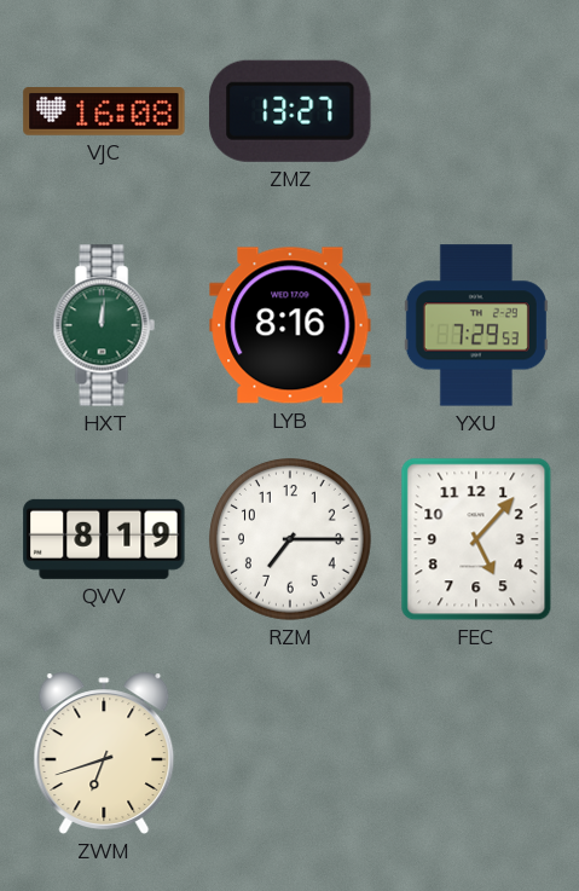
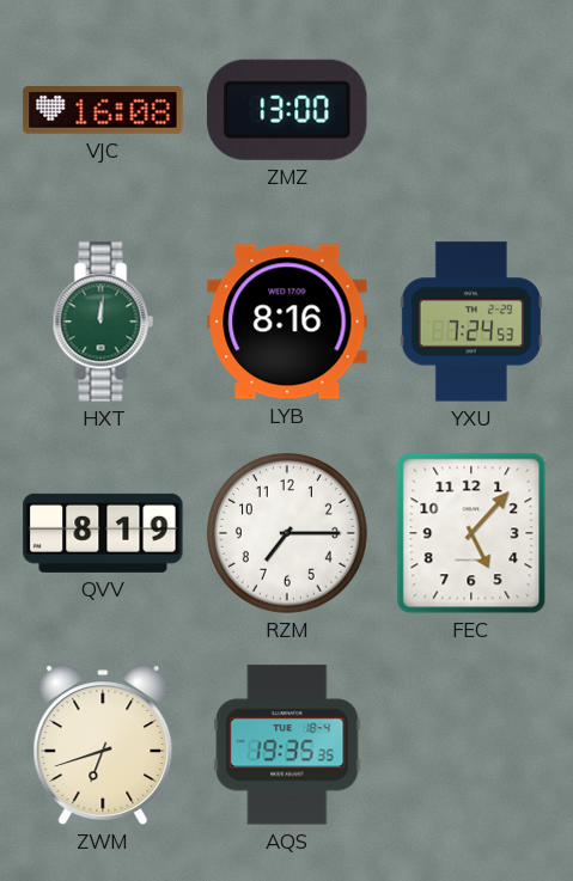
ZMZ: 13:27 -> 13:00 (287, 110)
YXU: 7:29 -> 7:24 (471, 322)
AQS: none -> 19:35 (287, 745)
